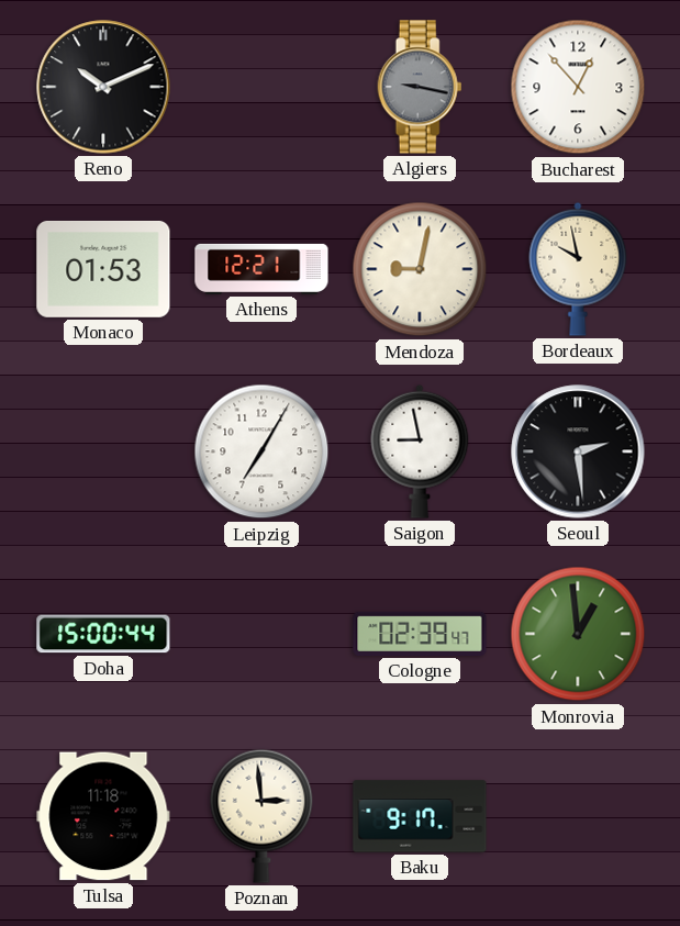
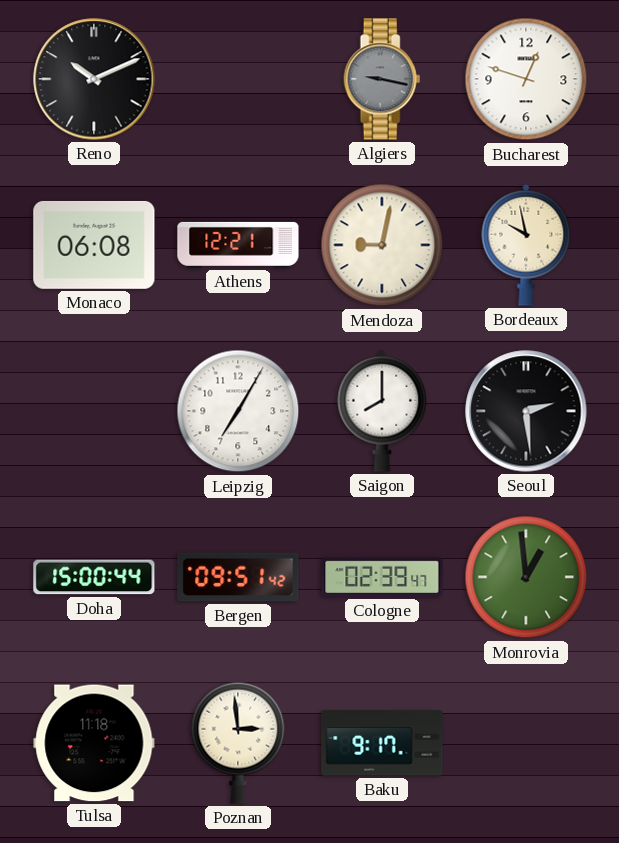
Bucharest: 12:53 -> 12:48 (526, 79)
Monaco: 01:53 -> 06:08 (94, 245)
Saigon: 8:58 -> 8:00 (382, 411)
Bergen: none -> 09:51 (238, 577)
